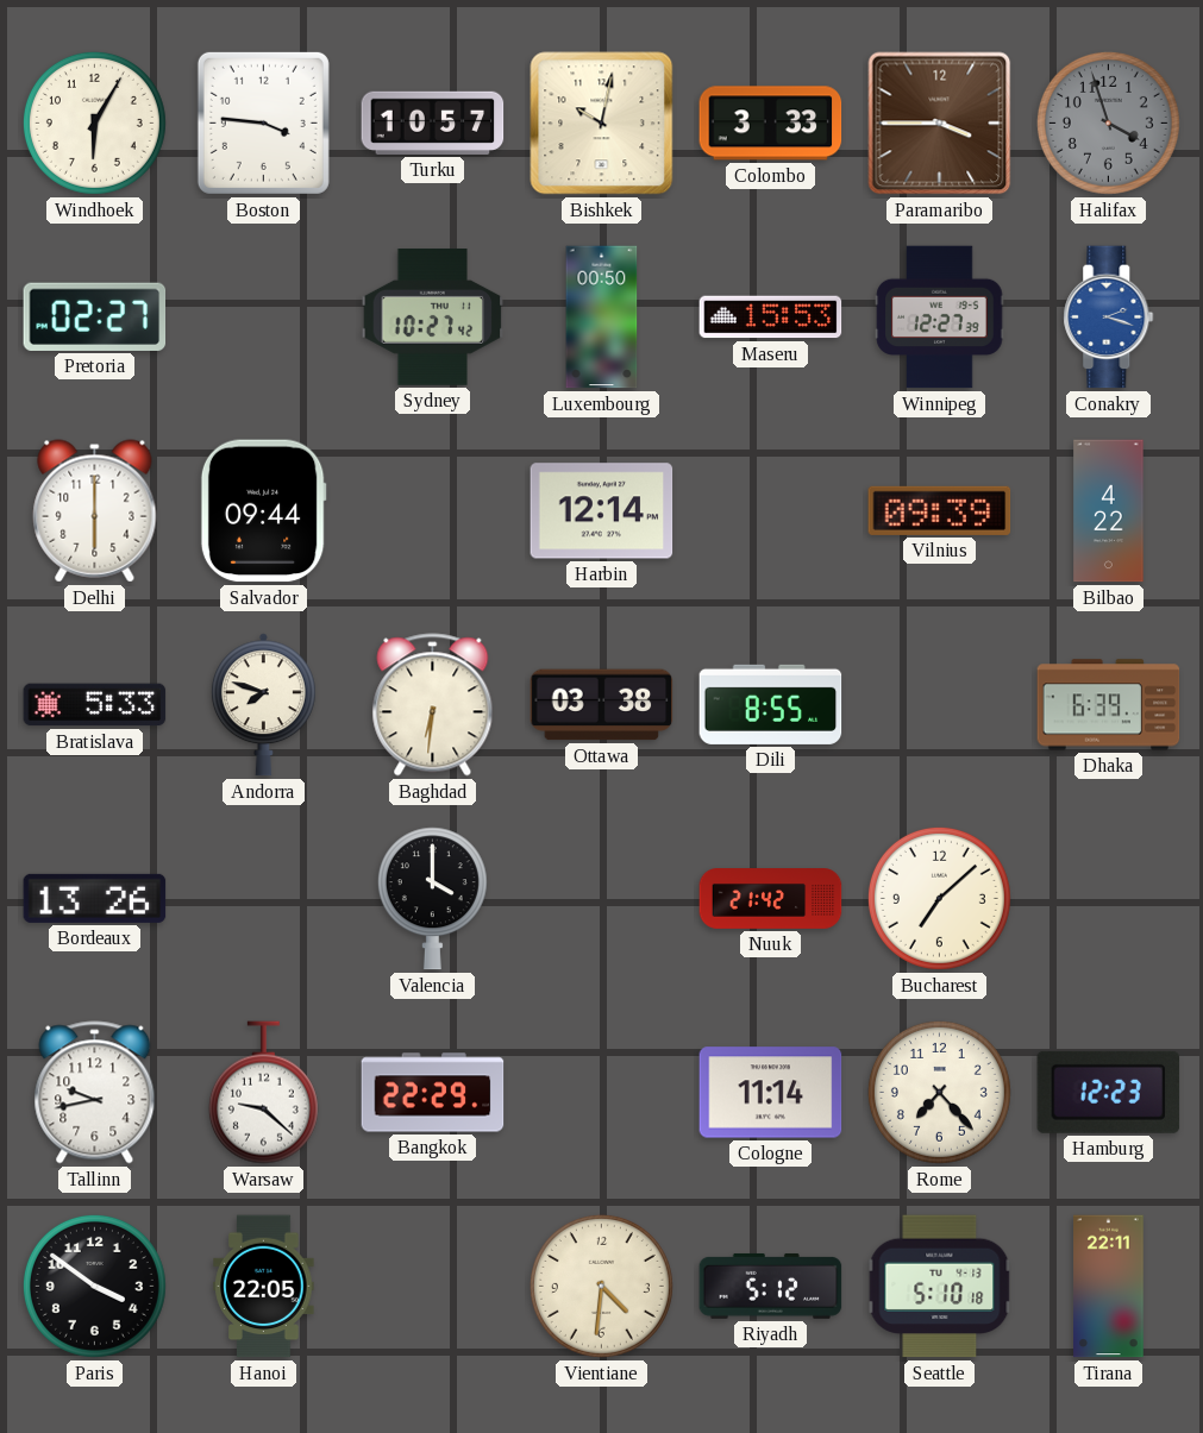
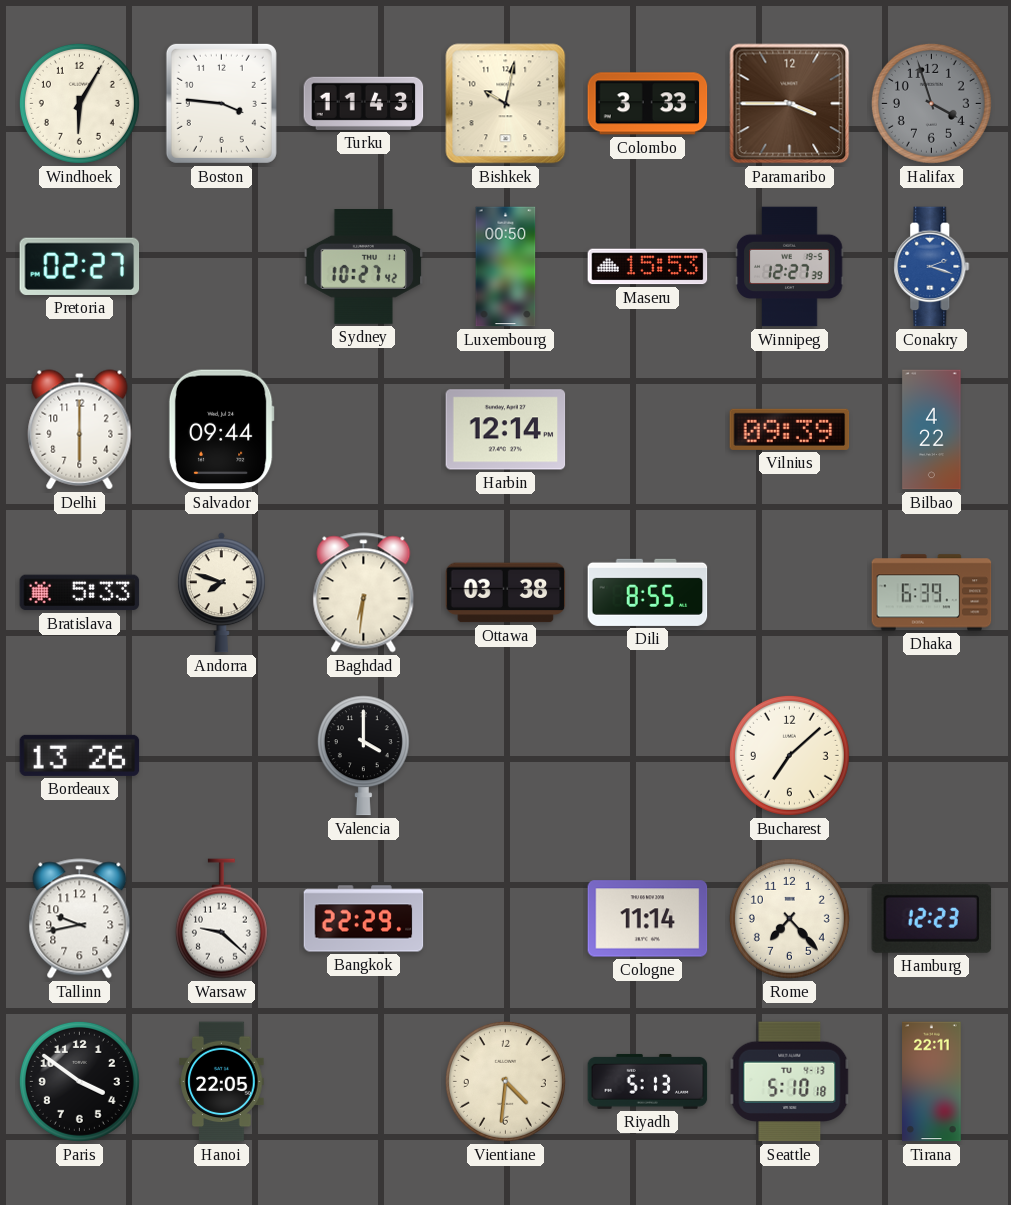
Turku: 10:57 -> 11:43 (364, 103)
Nuuk: 21:42 -> none (771, 899)
Riyadh: 5:12 -> 5:13 (648, 1081)
